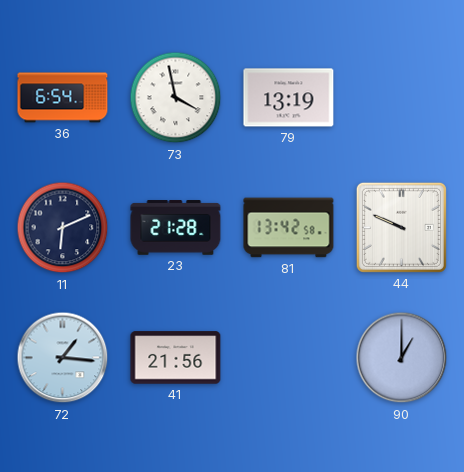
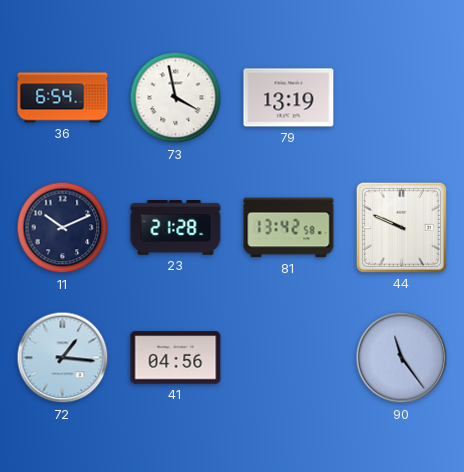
11: 6:11 -> 10:11 (63, 228)
41: 21:56 -> 04:56 (176, 358)
90: 1:00 -> 11:24 (402, 358)
